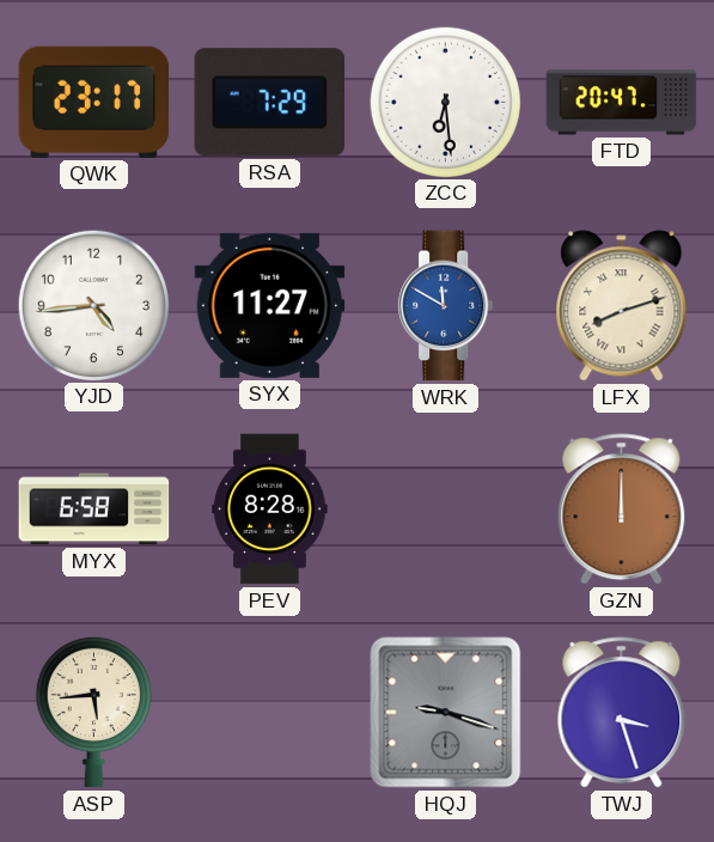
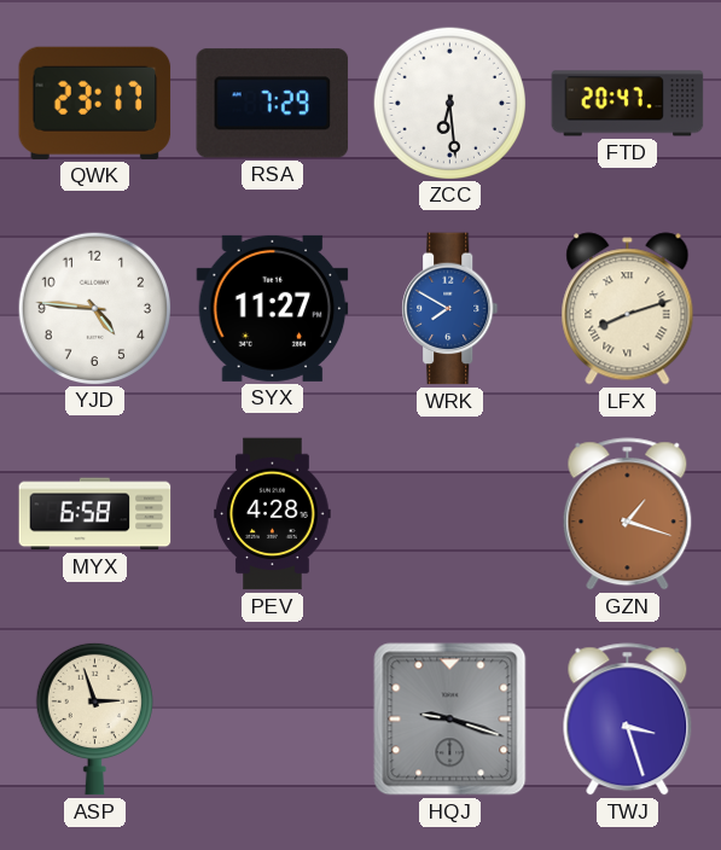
YJD: 4:44 -> 4:46 (94, 308)
WRK: 11:50 -> 7:50 (450, 309)
PEV: 8:28 -> 4:28 (273, 514)
GZN: 12:00 -> 1:18 (628, 514)
ASP: 5:44 -> 2:57 (94, 718)
